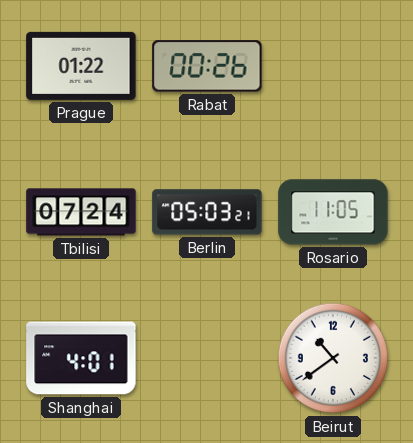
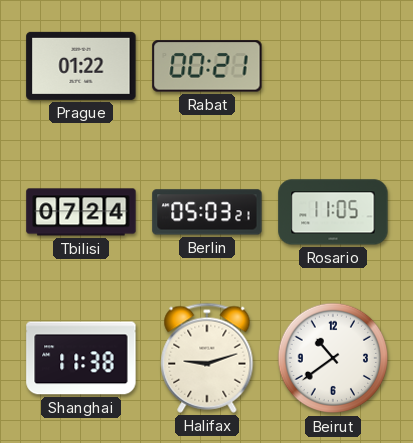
Rabat: 00:26 -> 00:21 (207, 66)
Shanghai: 4:01 -> 11:38 (81, 358)
Halifax: none -> 9:12 (207, 358)
